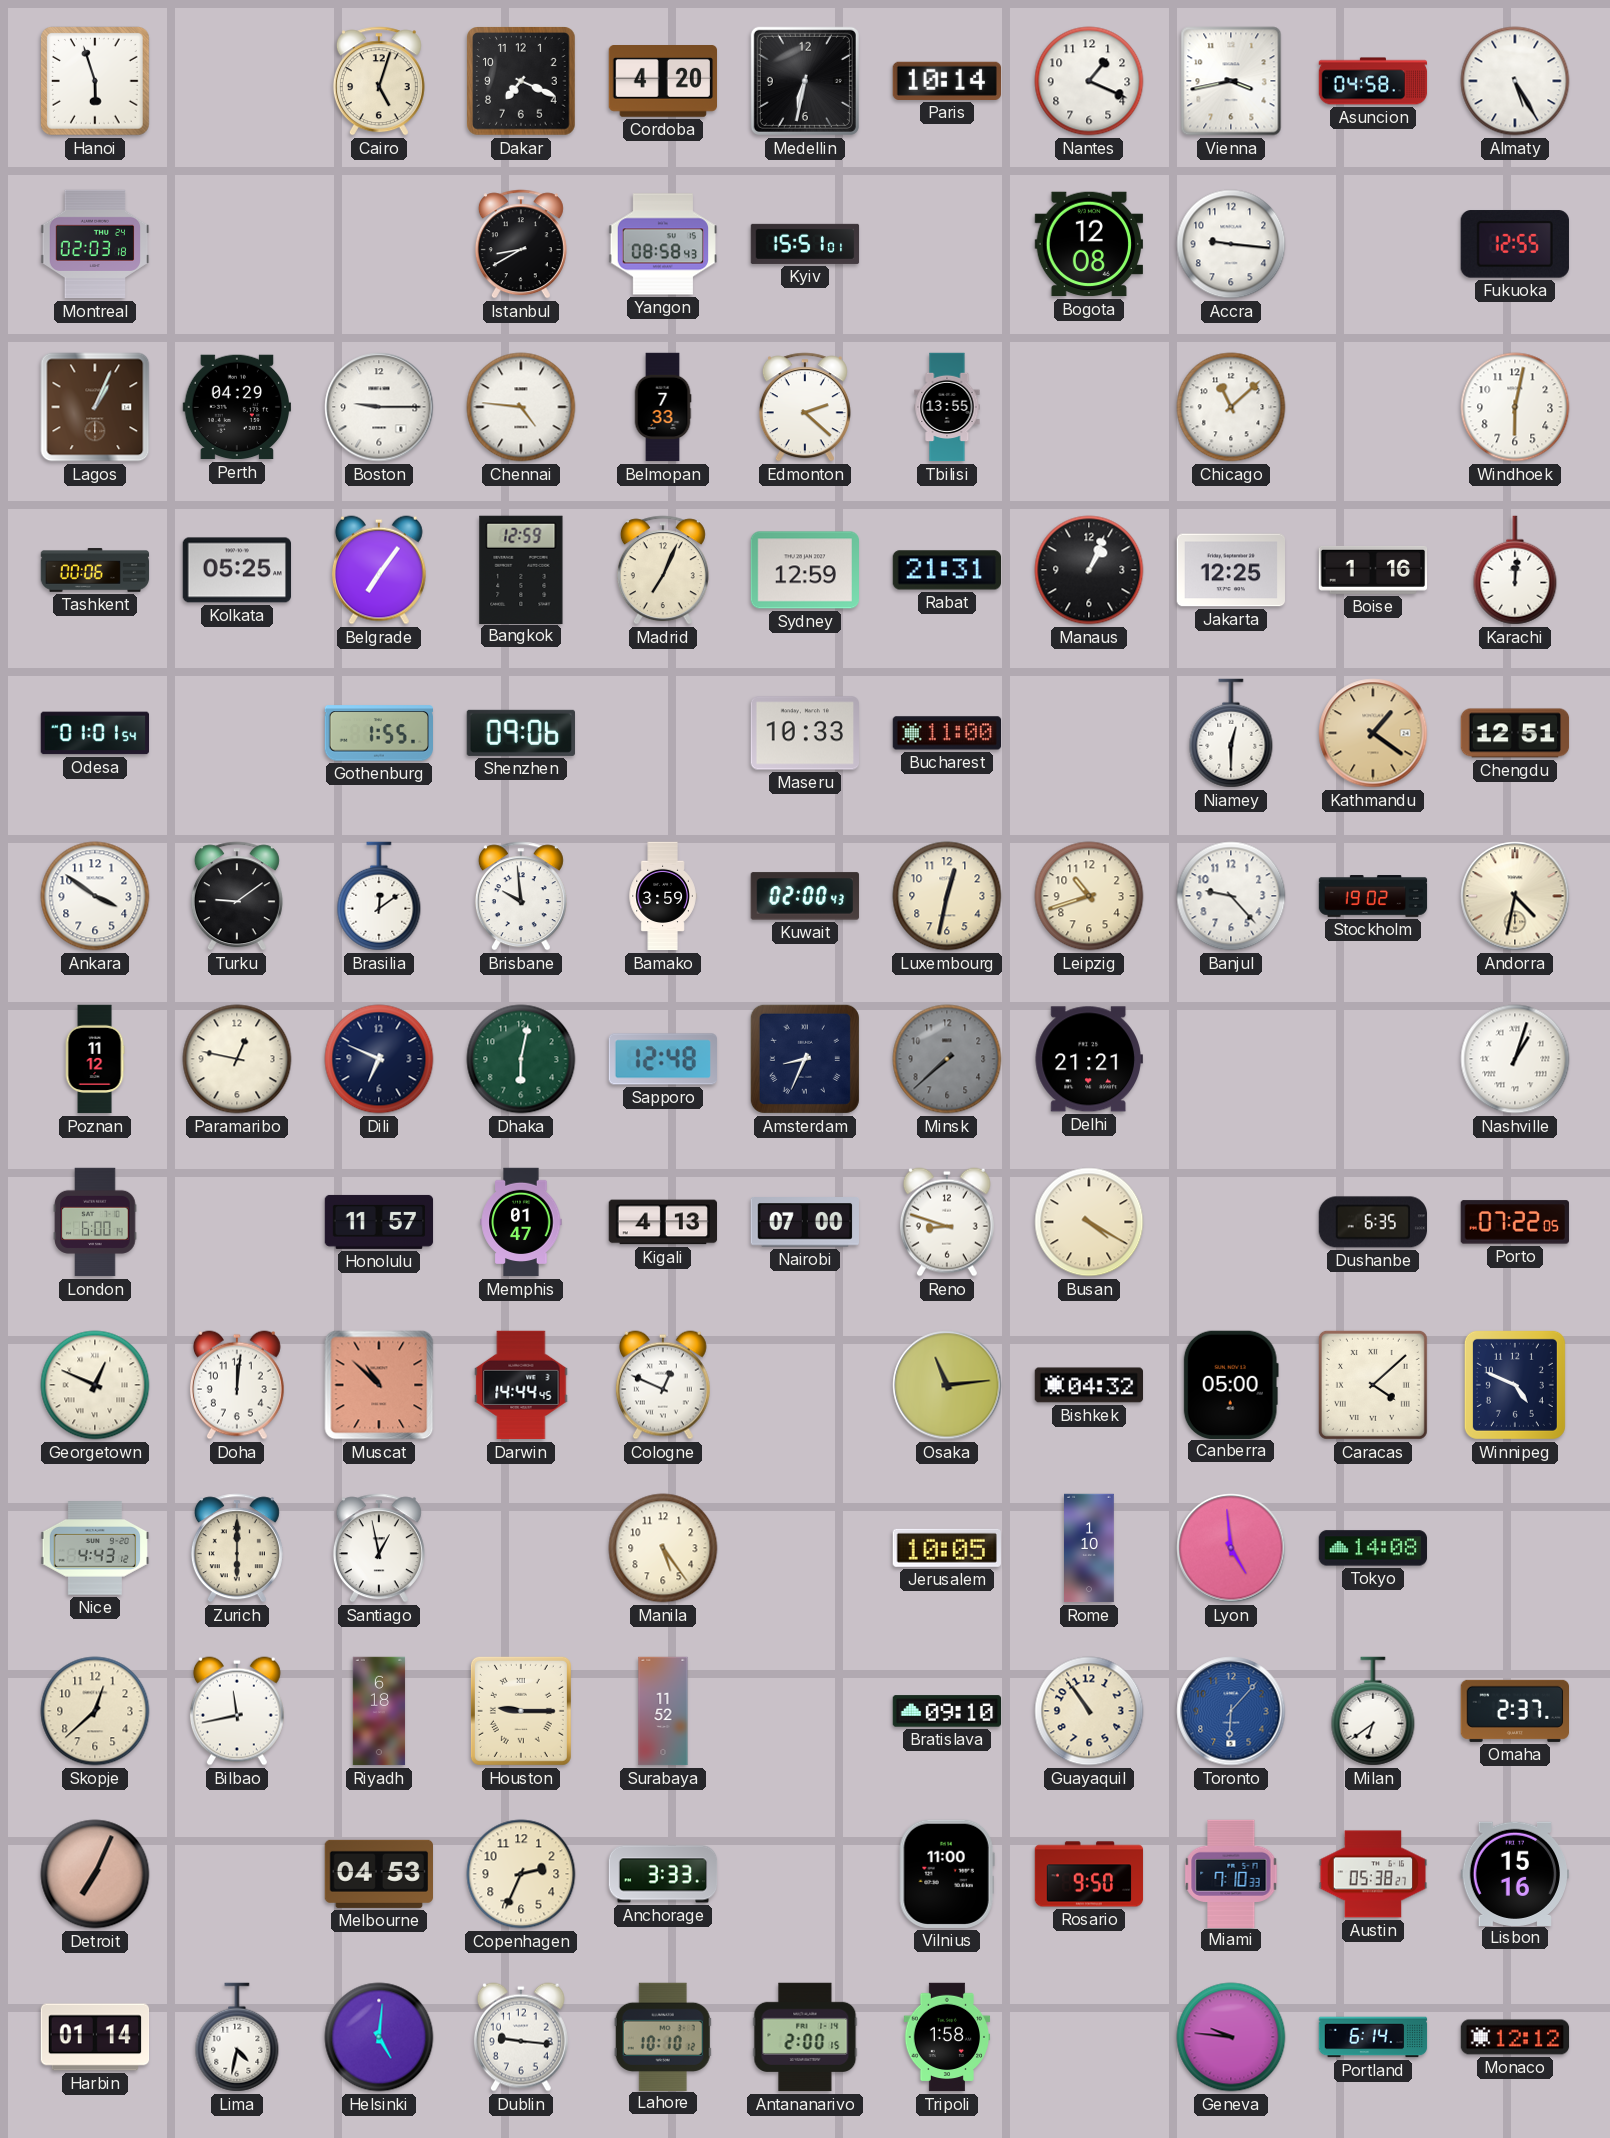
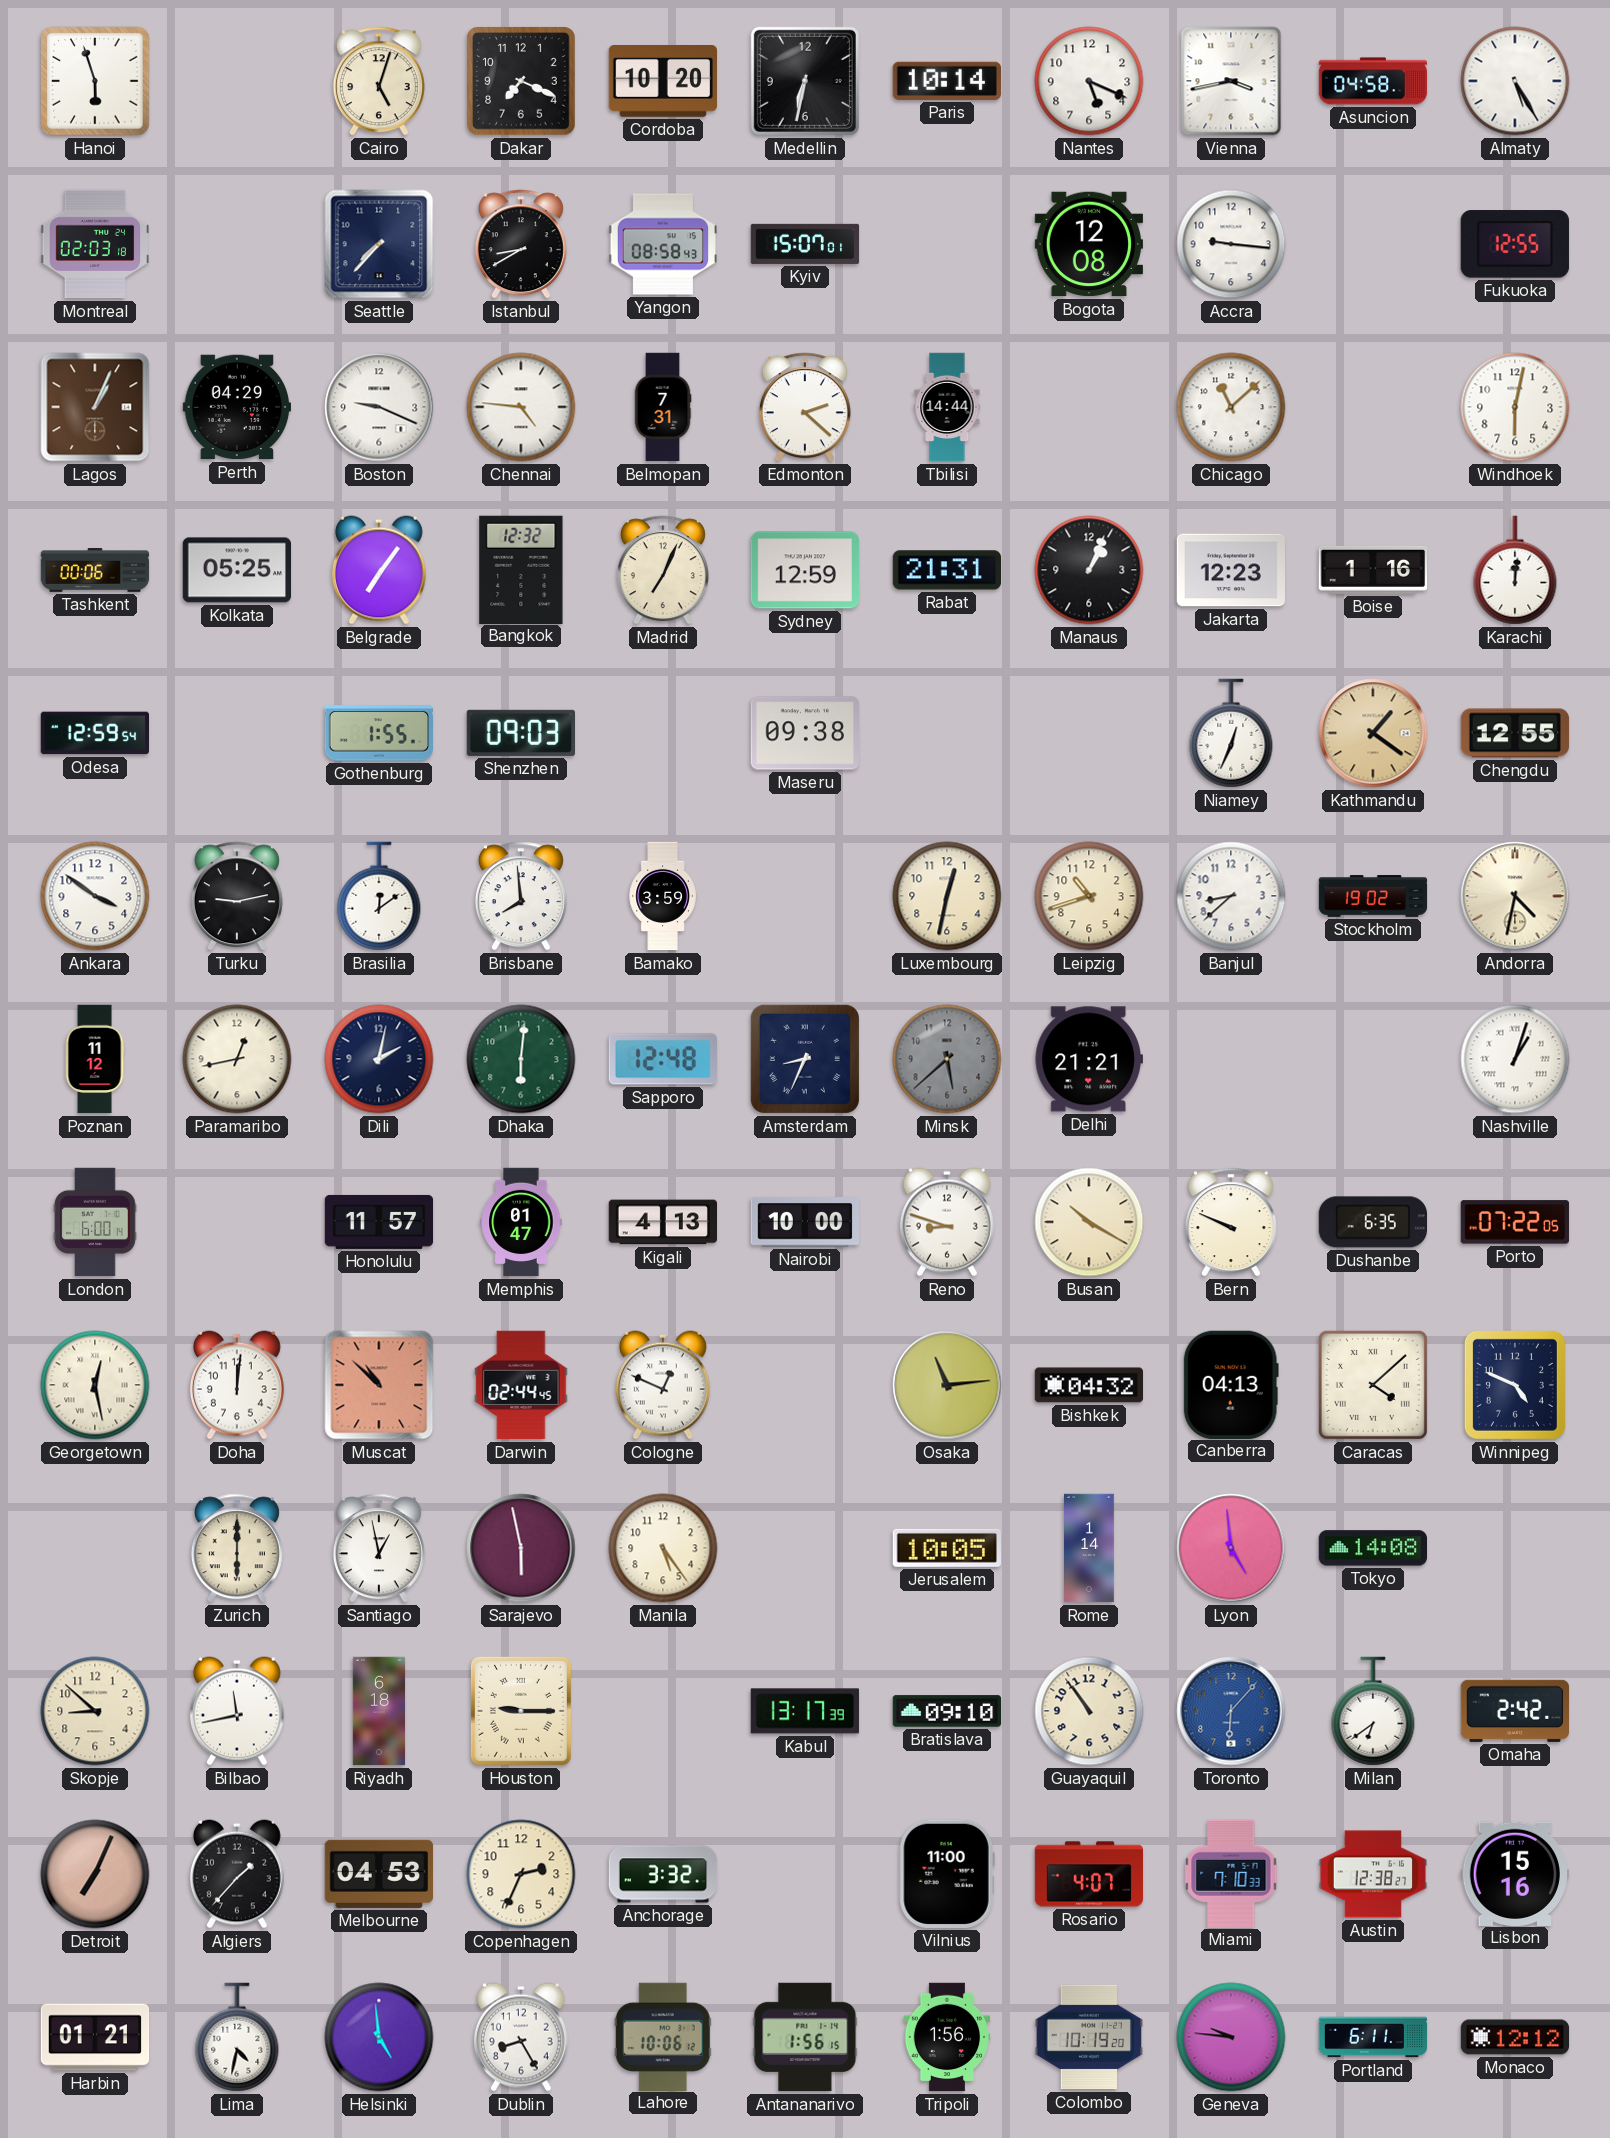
Cordoba: 4:20 -> 10:20 (662, 82)
Nantes: 1:19 -> 5:19 (1089, 81)
Seattle: none -> 7:37 (379, 244)
Kyiv: 15:51 -> 15:07 (805, 244)
Boston: 9:15 -> 9:19 (379, 407)
Belmopan: 7:33 -> 7:31 (663, 407)
Tbilisi: 13:55 -> 14:44 (947, 407)
Bangkok: 12:59 -> 12:32 (521, 569)
Jakarta: 12:25 -> 12:23 (1231, 570)
Odesa: 01:01 -> 12:59 (94, 733)
Shenzhen: 09:06 -> 09:03 (520, 733)
Maseru: 10:33 -> 09:38 (804, 733)
Bucharest: 11:00 -> none (946, 733)
Niamey: 12:30 -> 12:34 (1231, 733)
Chengdu: 12:51 -> 12:55 (1515, 733)
Turku: 9:09 -> 9:13 (237, 896)
Brisbane: 9:59 -> 7:59 (521, 896)
Kuwait: 02:00 -> none (805, 896)
Banjul: 9:23 -> 8:38 (1231, 896)
Paramaribo: 12:47 -> 12:43 (237, 1059)
Dili: 6:49 -> 2:02 (379, 1059)
Dhaka: 6:02 -> 6:01 (521, 1059)
Minsk: 7:38 -> 5:38 (947, 1059)
Nairobi: 07:00 -> 10:00 (804, 1222)
Busan: 4:20 -> 10:20 (1089, 1222)
Bern: none -> 9:49 (1231, 1222)
Georgetown: 12:49 -> 12:28 (95, 1385)
Darwin: 14:44 -> 02:44 (521, 1385)
Canberra: 05:00 -> 04:13 (1231, 1384)
Nice: 4:43 -> none (95, 1548)
Sarajevo: none -> 5:58 (521, 1548)
Rome: 1:10 -> 1:14 (1090, 1548)
Skopje: 12:38 -> 8:52 (95, 1711)
Surabaya: 11:52 -> none (663, 1711)
Kabul: none -> 13:17 (804, 1711)
Omaha: 2:37 -> 2:42 (1514, 1711)
Algiers: none -> 1:37 (237, 1874)
Anchorage: 3:33 -> 3:32 (663, 1874)
Rosario: 9:50 -> 4:07 (1089, 1874)
Austin: 05:38 -> 12:38 (1373, 1874)
Harbin: 01:14 -> 01:21 (95, 2037)
Helsinki: 5:01 -> 4:59 (379, 2037)
Dublin: 9:16 -> 8:25 (521, 2037)
Lahore: 10:10 -> 10:06 (663, 2036)
Antananarivo: 2:00 -> 1:56 (805, 2037)
Tripoli: 1:58 -> 1:56 (947, 2037)
Colombo: none -> 10:19 (1088, 2037)
Portland: 6:14 -> 6:11 (1373, 2037)
